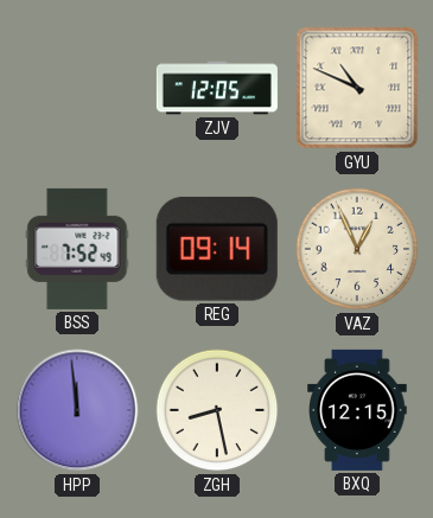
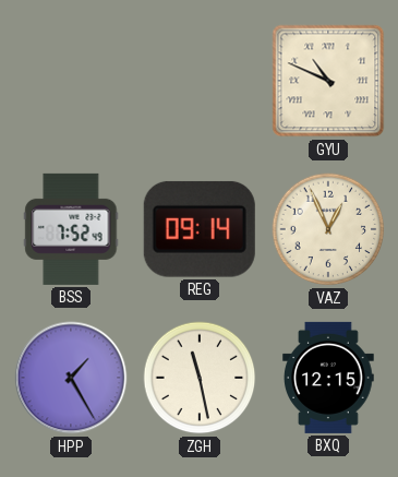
ZJV: 12:05 -> none (217, 88)
HPP: 11:59 -> 1:25 (71, 378)
ZGH: 8:28 -> 11:28 (200, 378)
